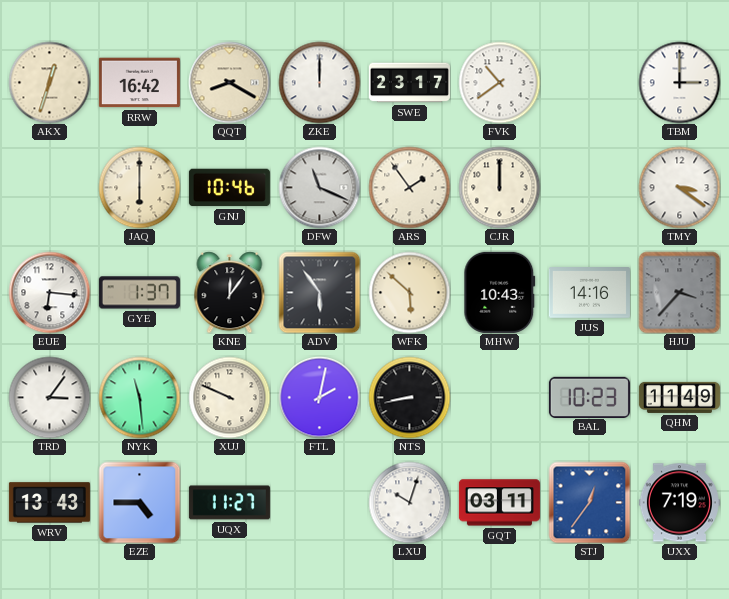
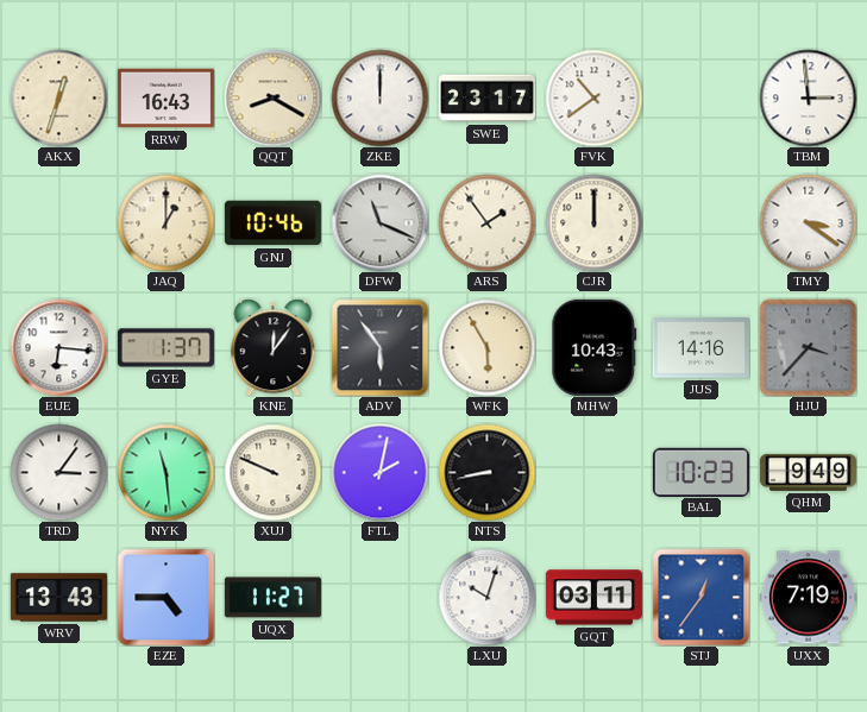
RRW: 16:42 -> 16:43 (165, 99)
TBM: 3:00 -> 2:59 (808, 97)
JAQ: 6:00 -> 1:00 (165, 222)
WFK: 5:52 -> 5:55 (486, 347)
QHM: 11:49 -> 9:49 (808, 472)
